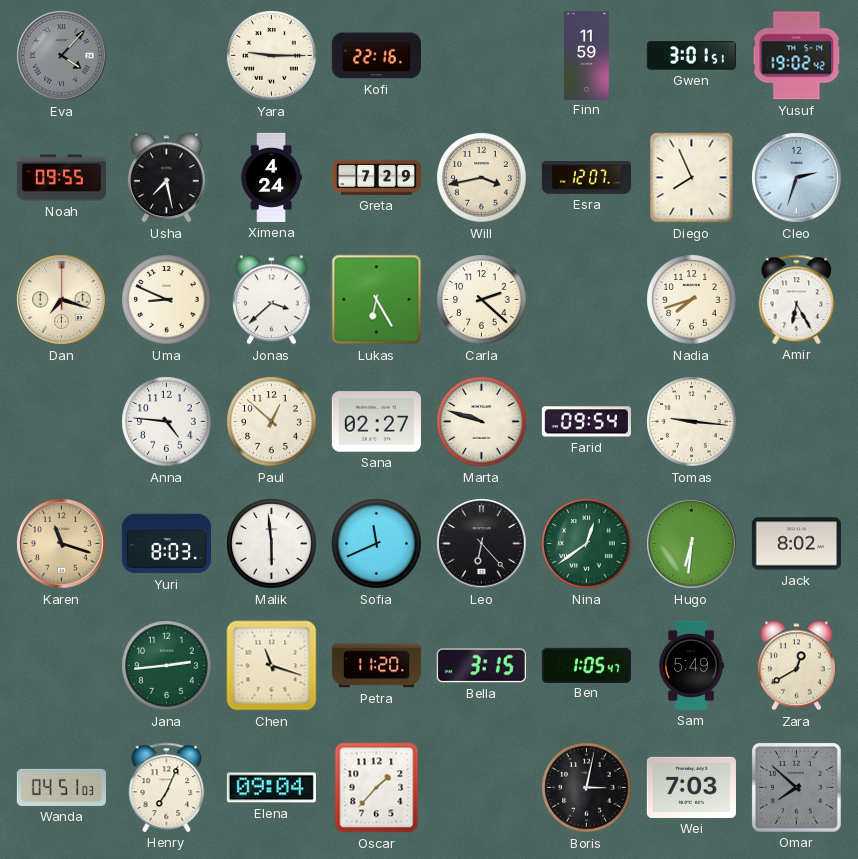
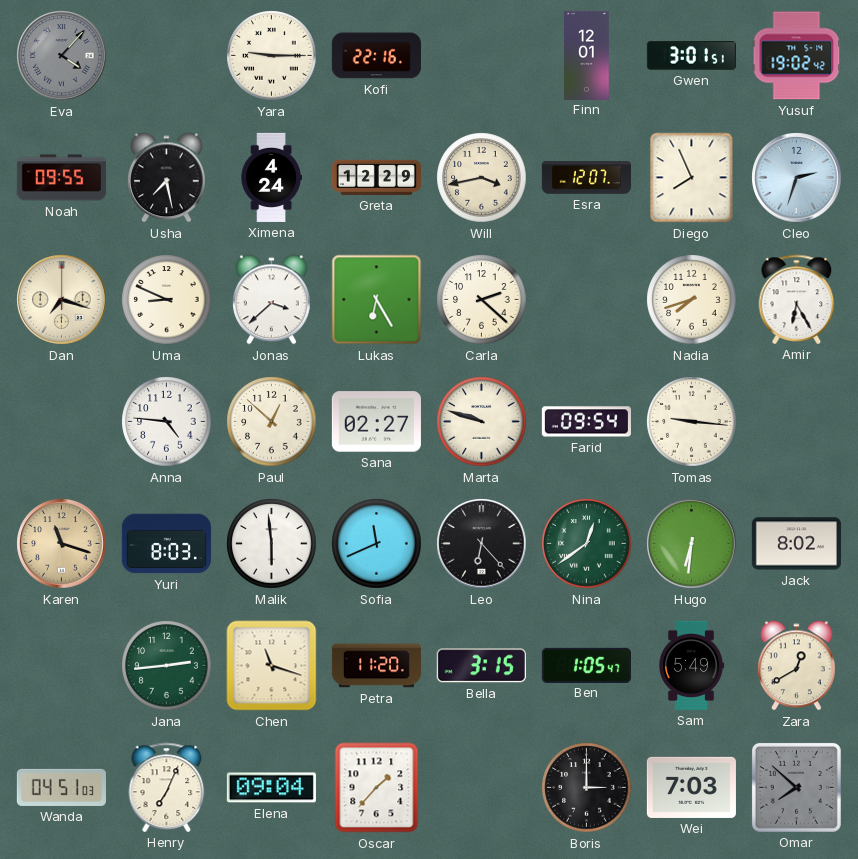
Finn: 11:59 -> 12:01 (587, 55)
Greta: 7:29 -> 12:29 (376, 177)
Boris: 3:02 -> 3:00 (587, 788)
